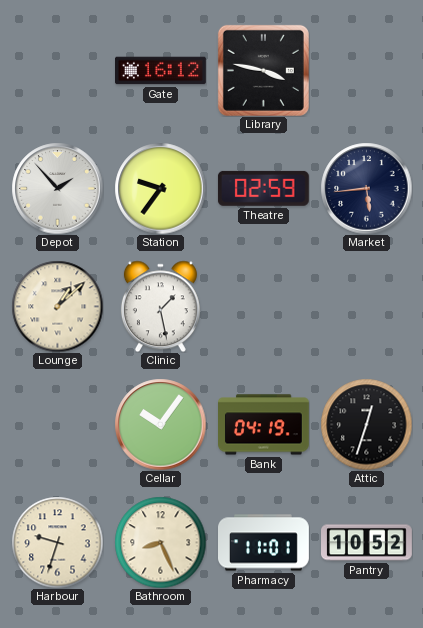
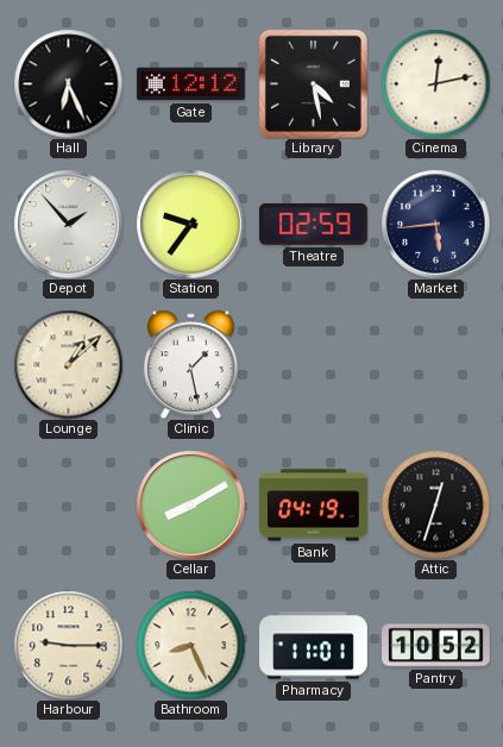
Hall: none -> 6:26 (68, 83)
Gate: 16:12 -> 12:12 (191, 84)
Library: 3:47 -> 4:28 (313, 83)
Cinema: none -> 12:13 (435, 83)
Cellar: 10:06 -> 8:10 (190, 504)
Harbour: 9:33 -> 9:15 (68, 645)
